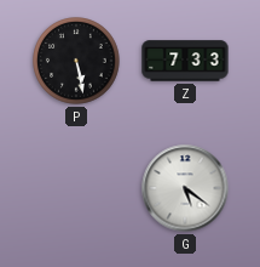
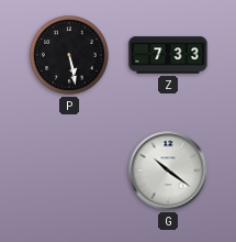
G: 5:21 -> 10:21 (168, 170)
